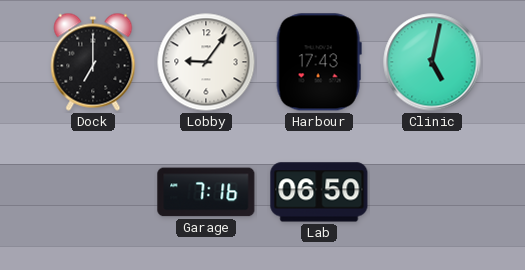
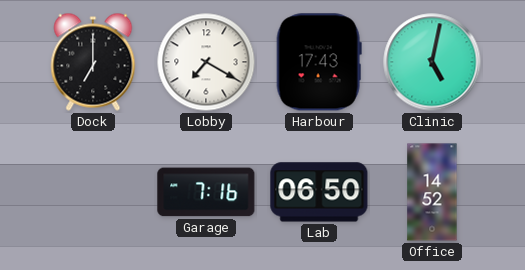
Lobby: 9:06 -> 7:20 (206, 62)
Office: none -> 14:52 (432, 192)
